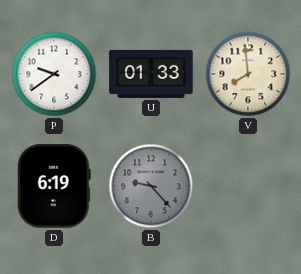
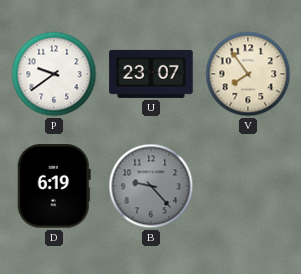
U: 01:33 -> 23:07 (151, 74)
V: 7:59 -> 7:54 (248, 74)
